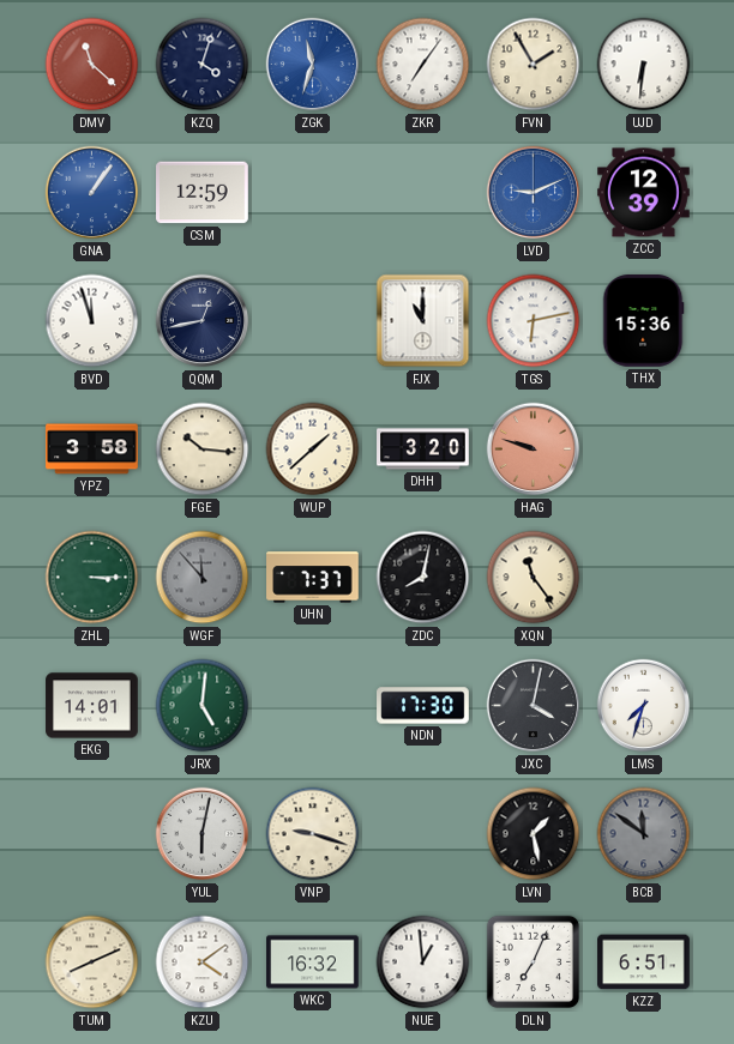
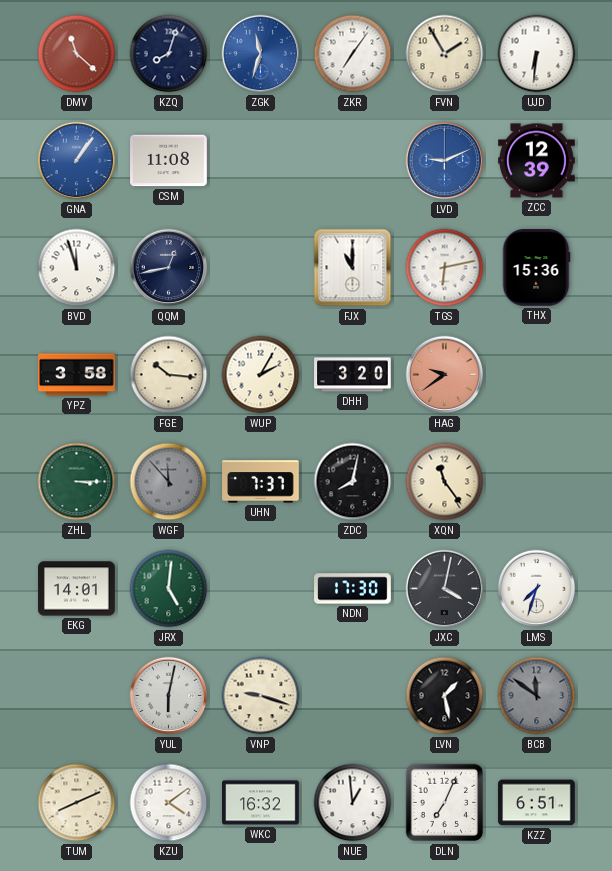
KZQ: 4:03 -> 8:03 (169, 54)
CSM: 12:59 -> 11:08 (169, 161)
WUP: 1:38 -> 2:05 (261, 375)
HAG: 9:48 -> 9:39 (445, 375)
